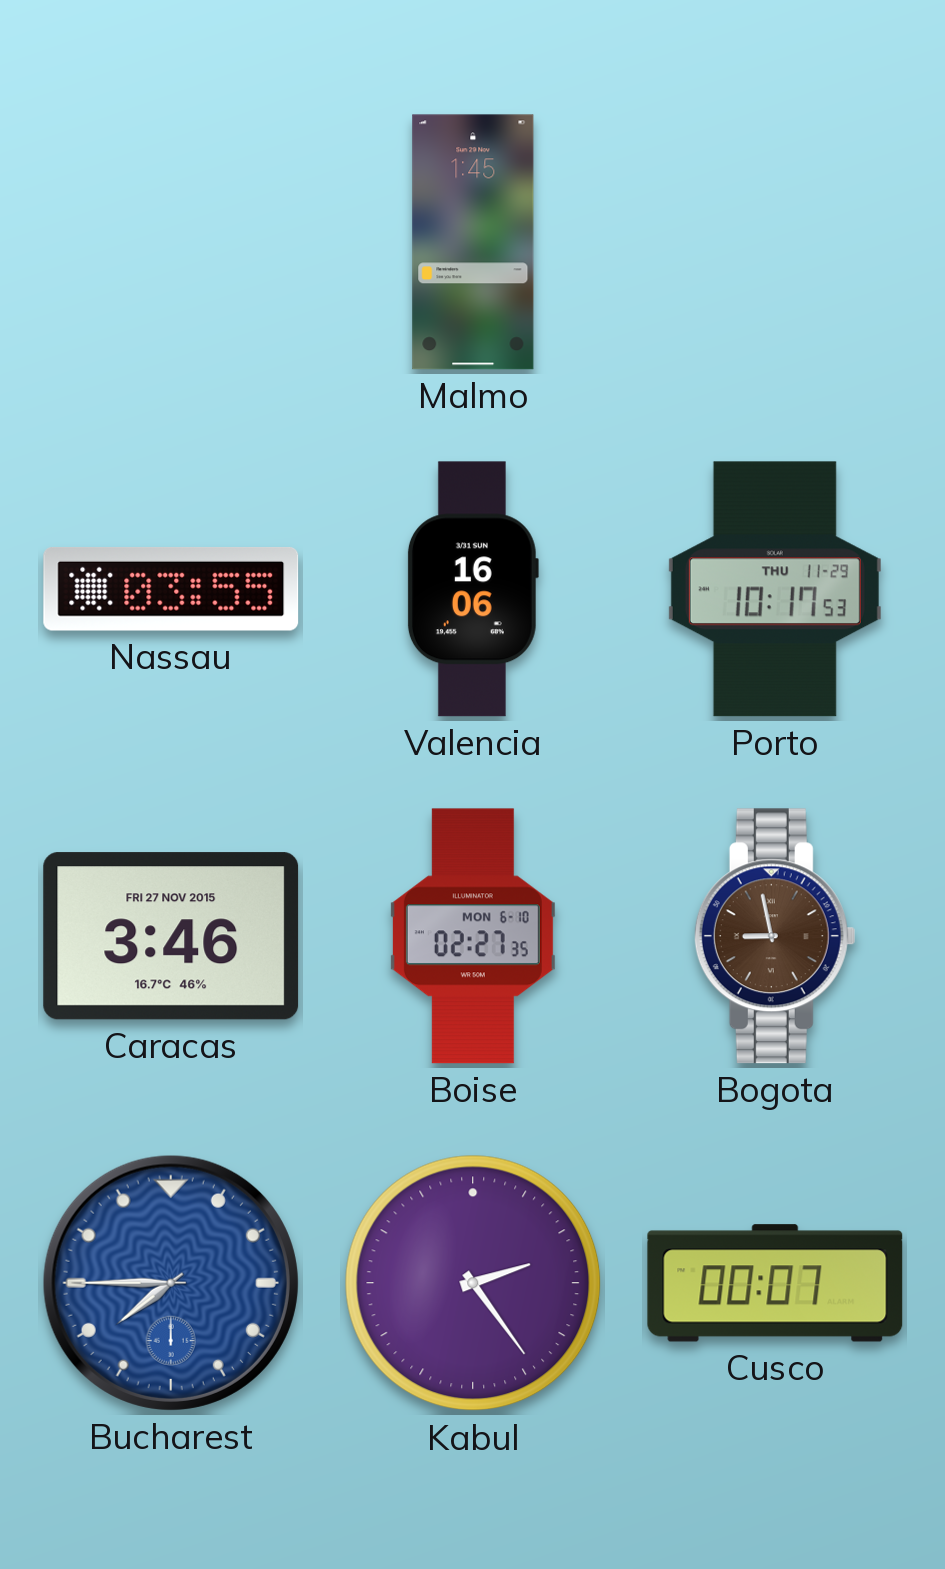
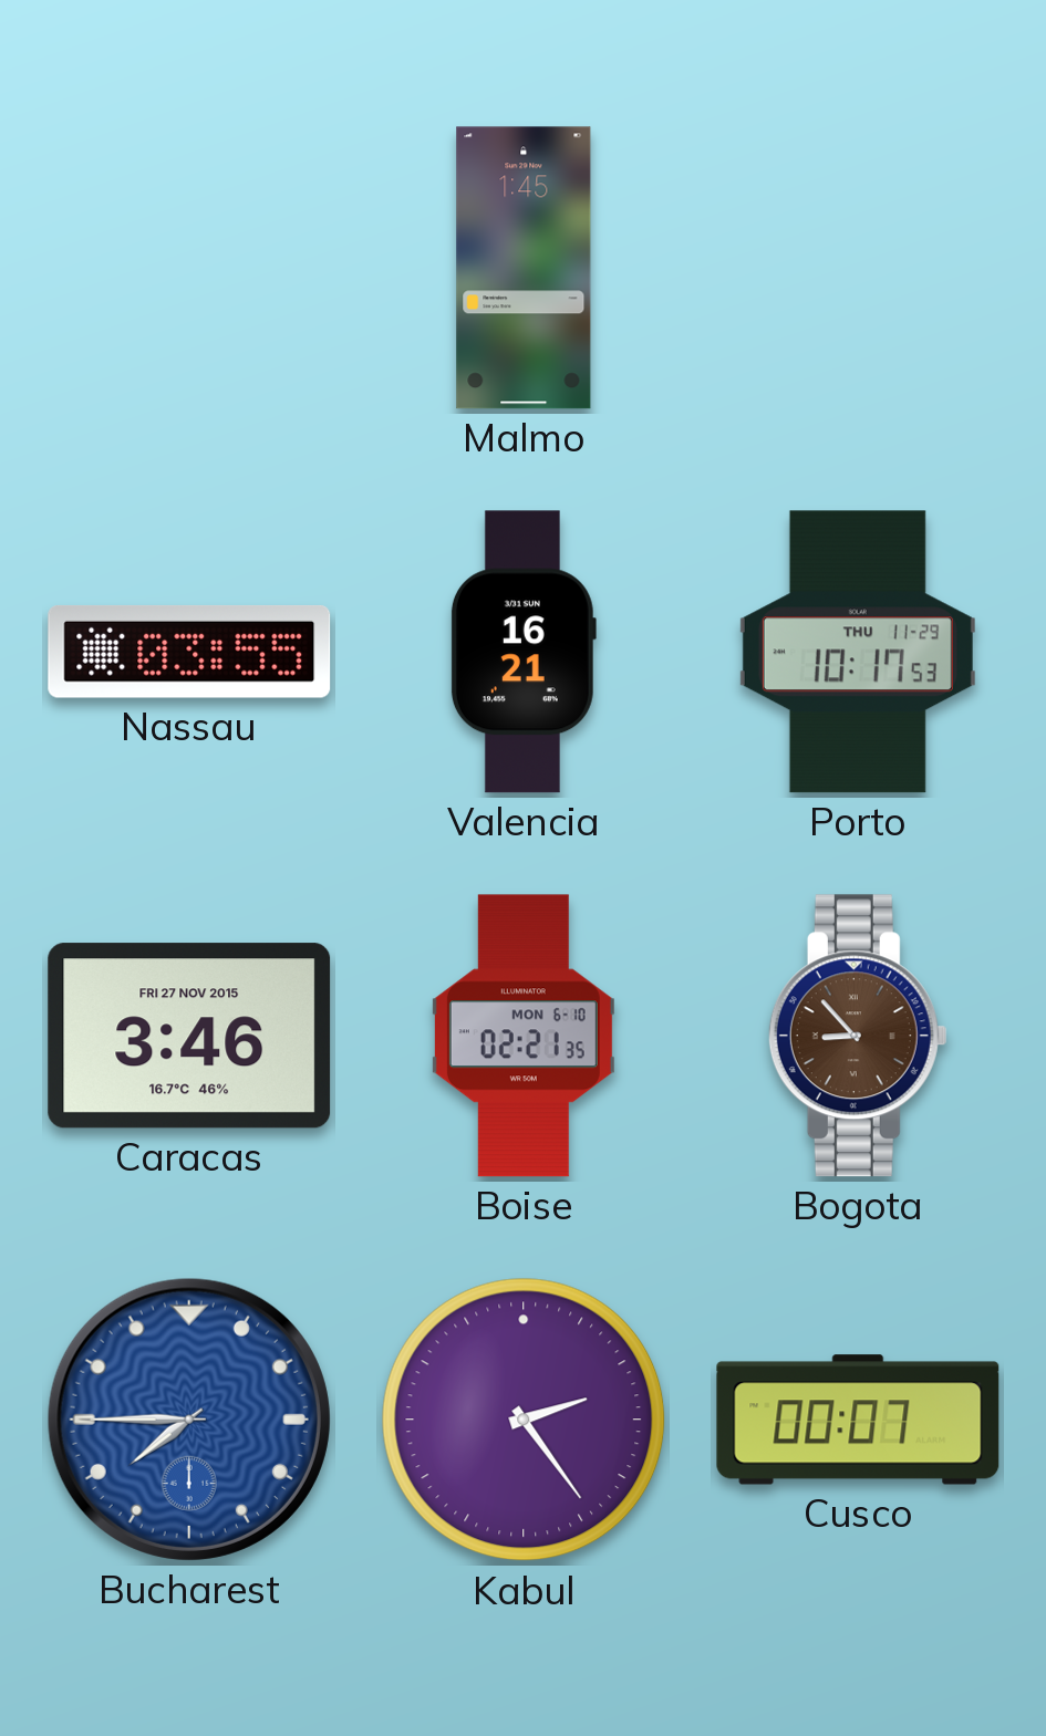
Valencia: 16:06 -> 16:21 (522, 652)
Boise: 02:27 -> 02:21 (524, 1036)
Bogota: 8:58 -> 8:53 (858, 1036)
